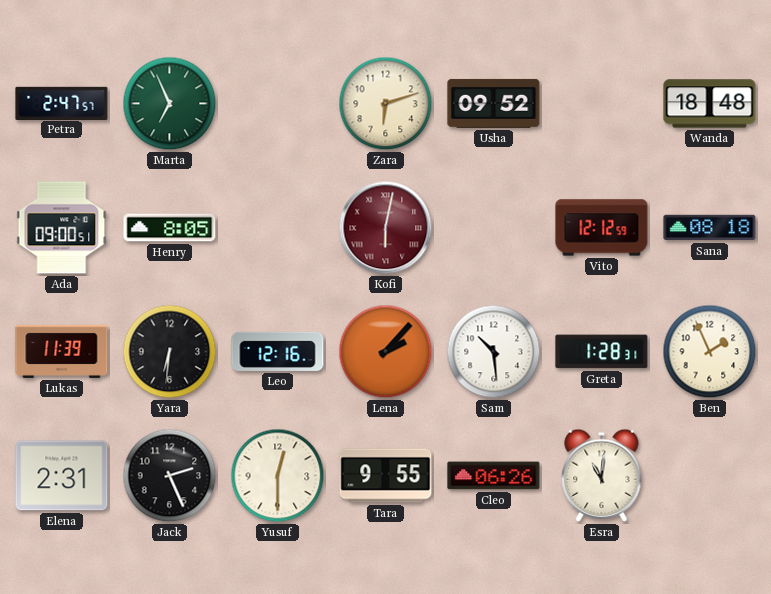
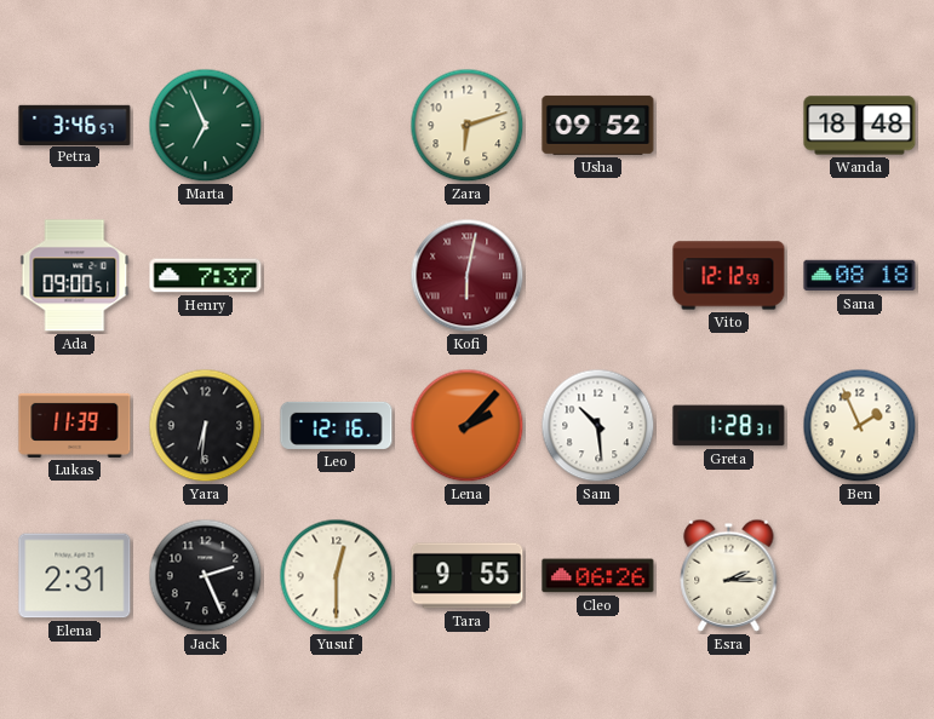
Petra: 2:47 -> 3:46 (75, 125)
Henry: 8:05 -> 7:37 (206, 276)
Esra: 11:01 -> 2:15 (729, 575)
